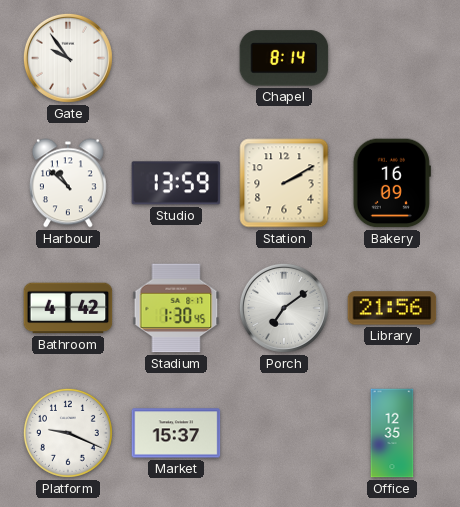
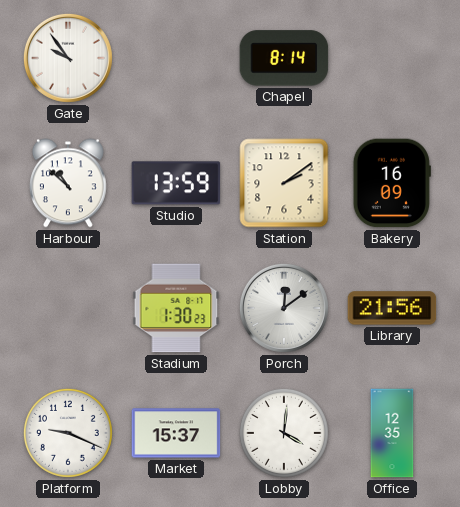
Station: 2:10 -> 2:09 (284, 183)
Bathroom: 4:42 -> none (68, 308)
Stadium: 1:30:45 -> 1:30:23 (176, 308)
Porch: 7:09 -> 12:09 (284, 308)
Lobby: none -> 4:01 (284, 433)
